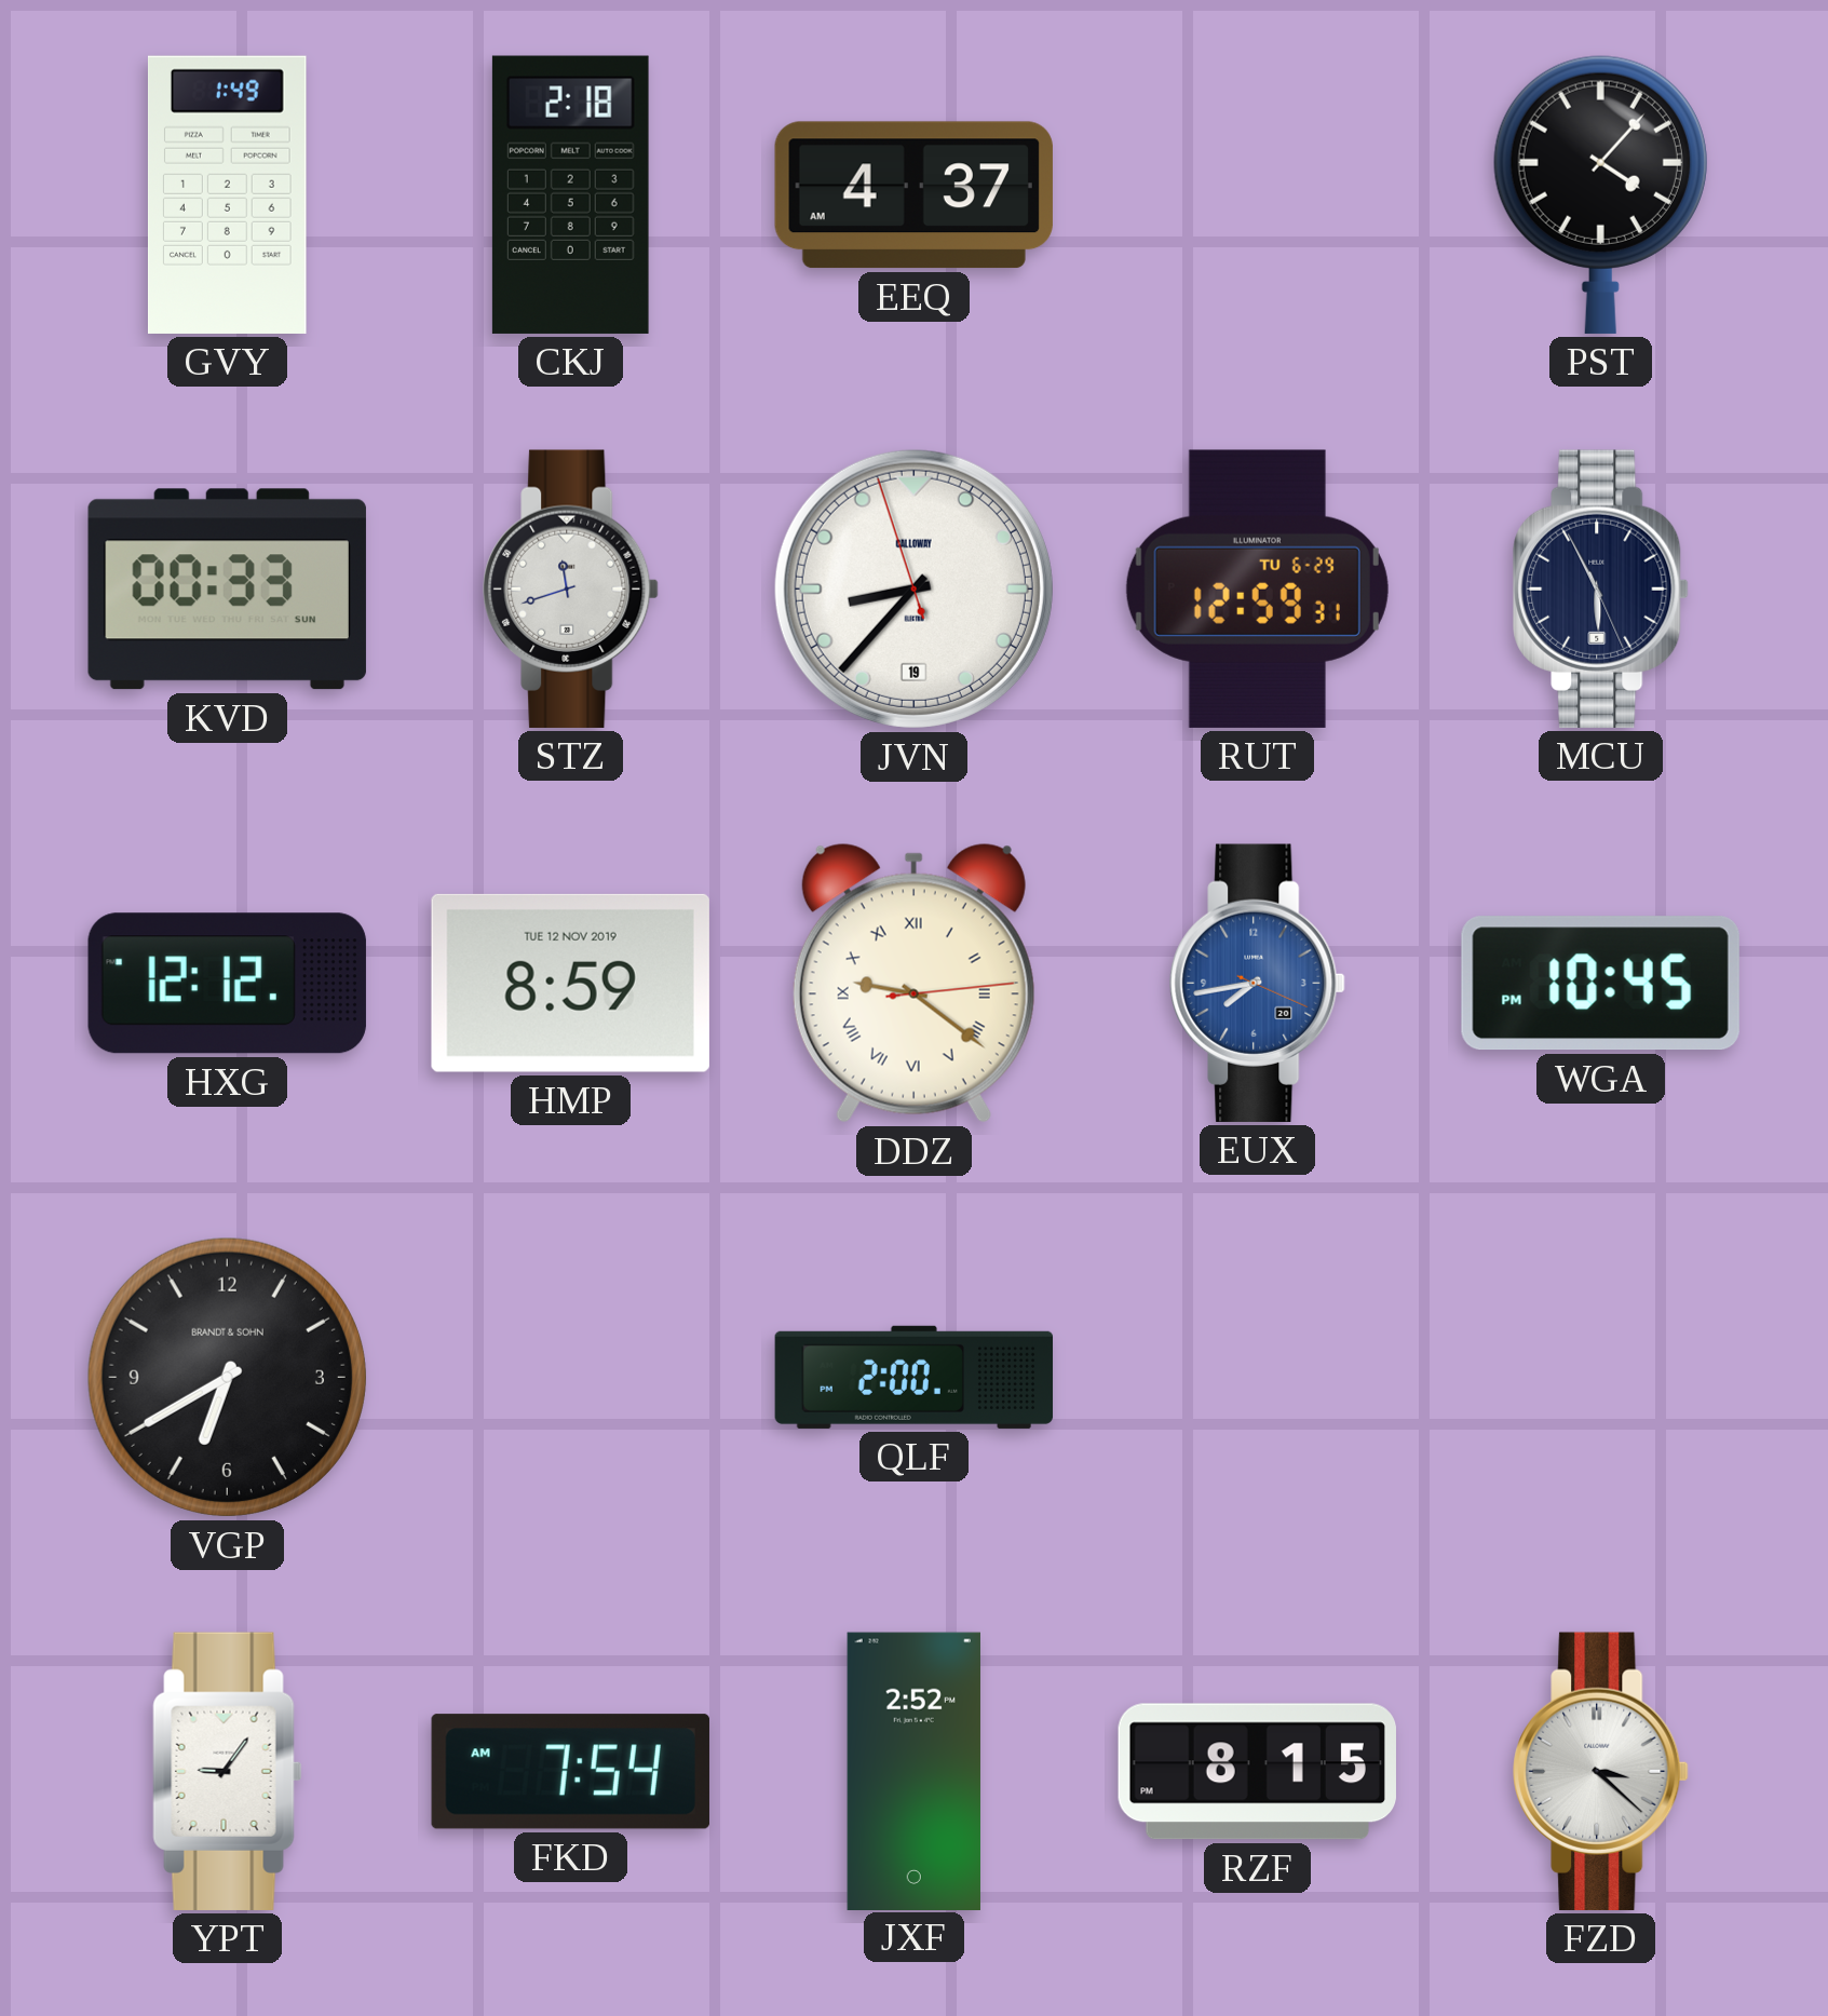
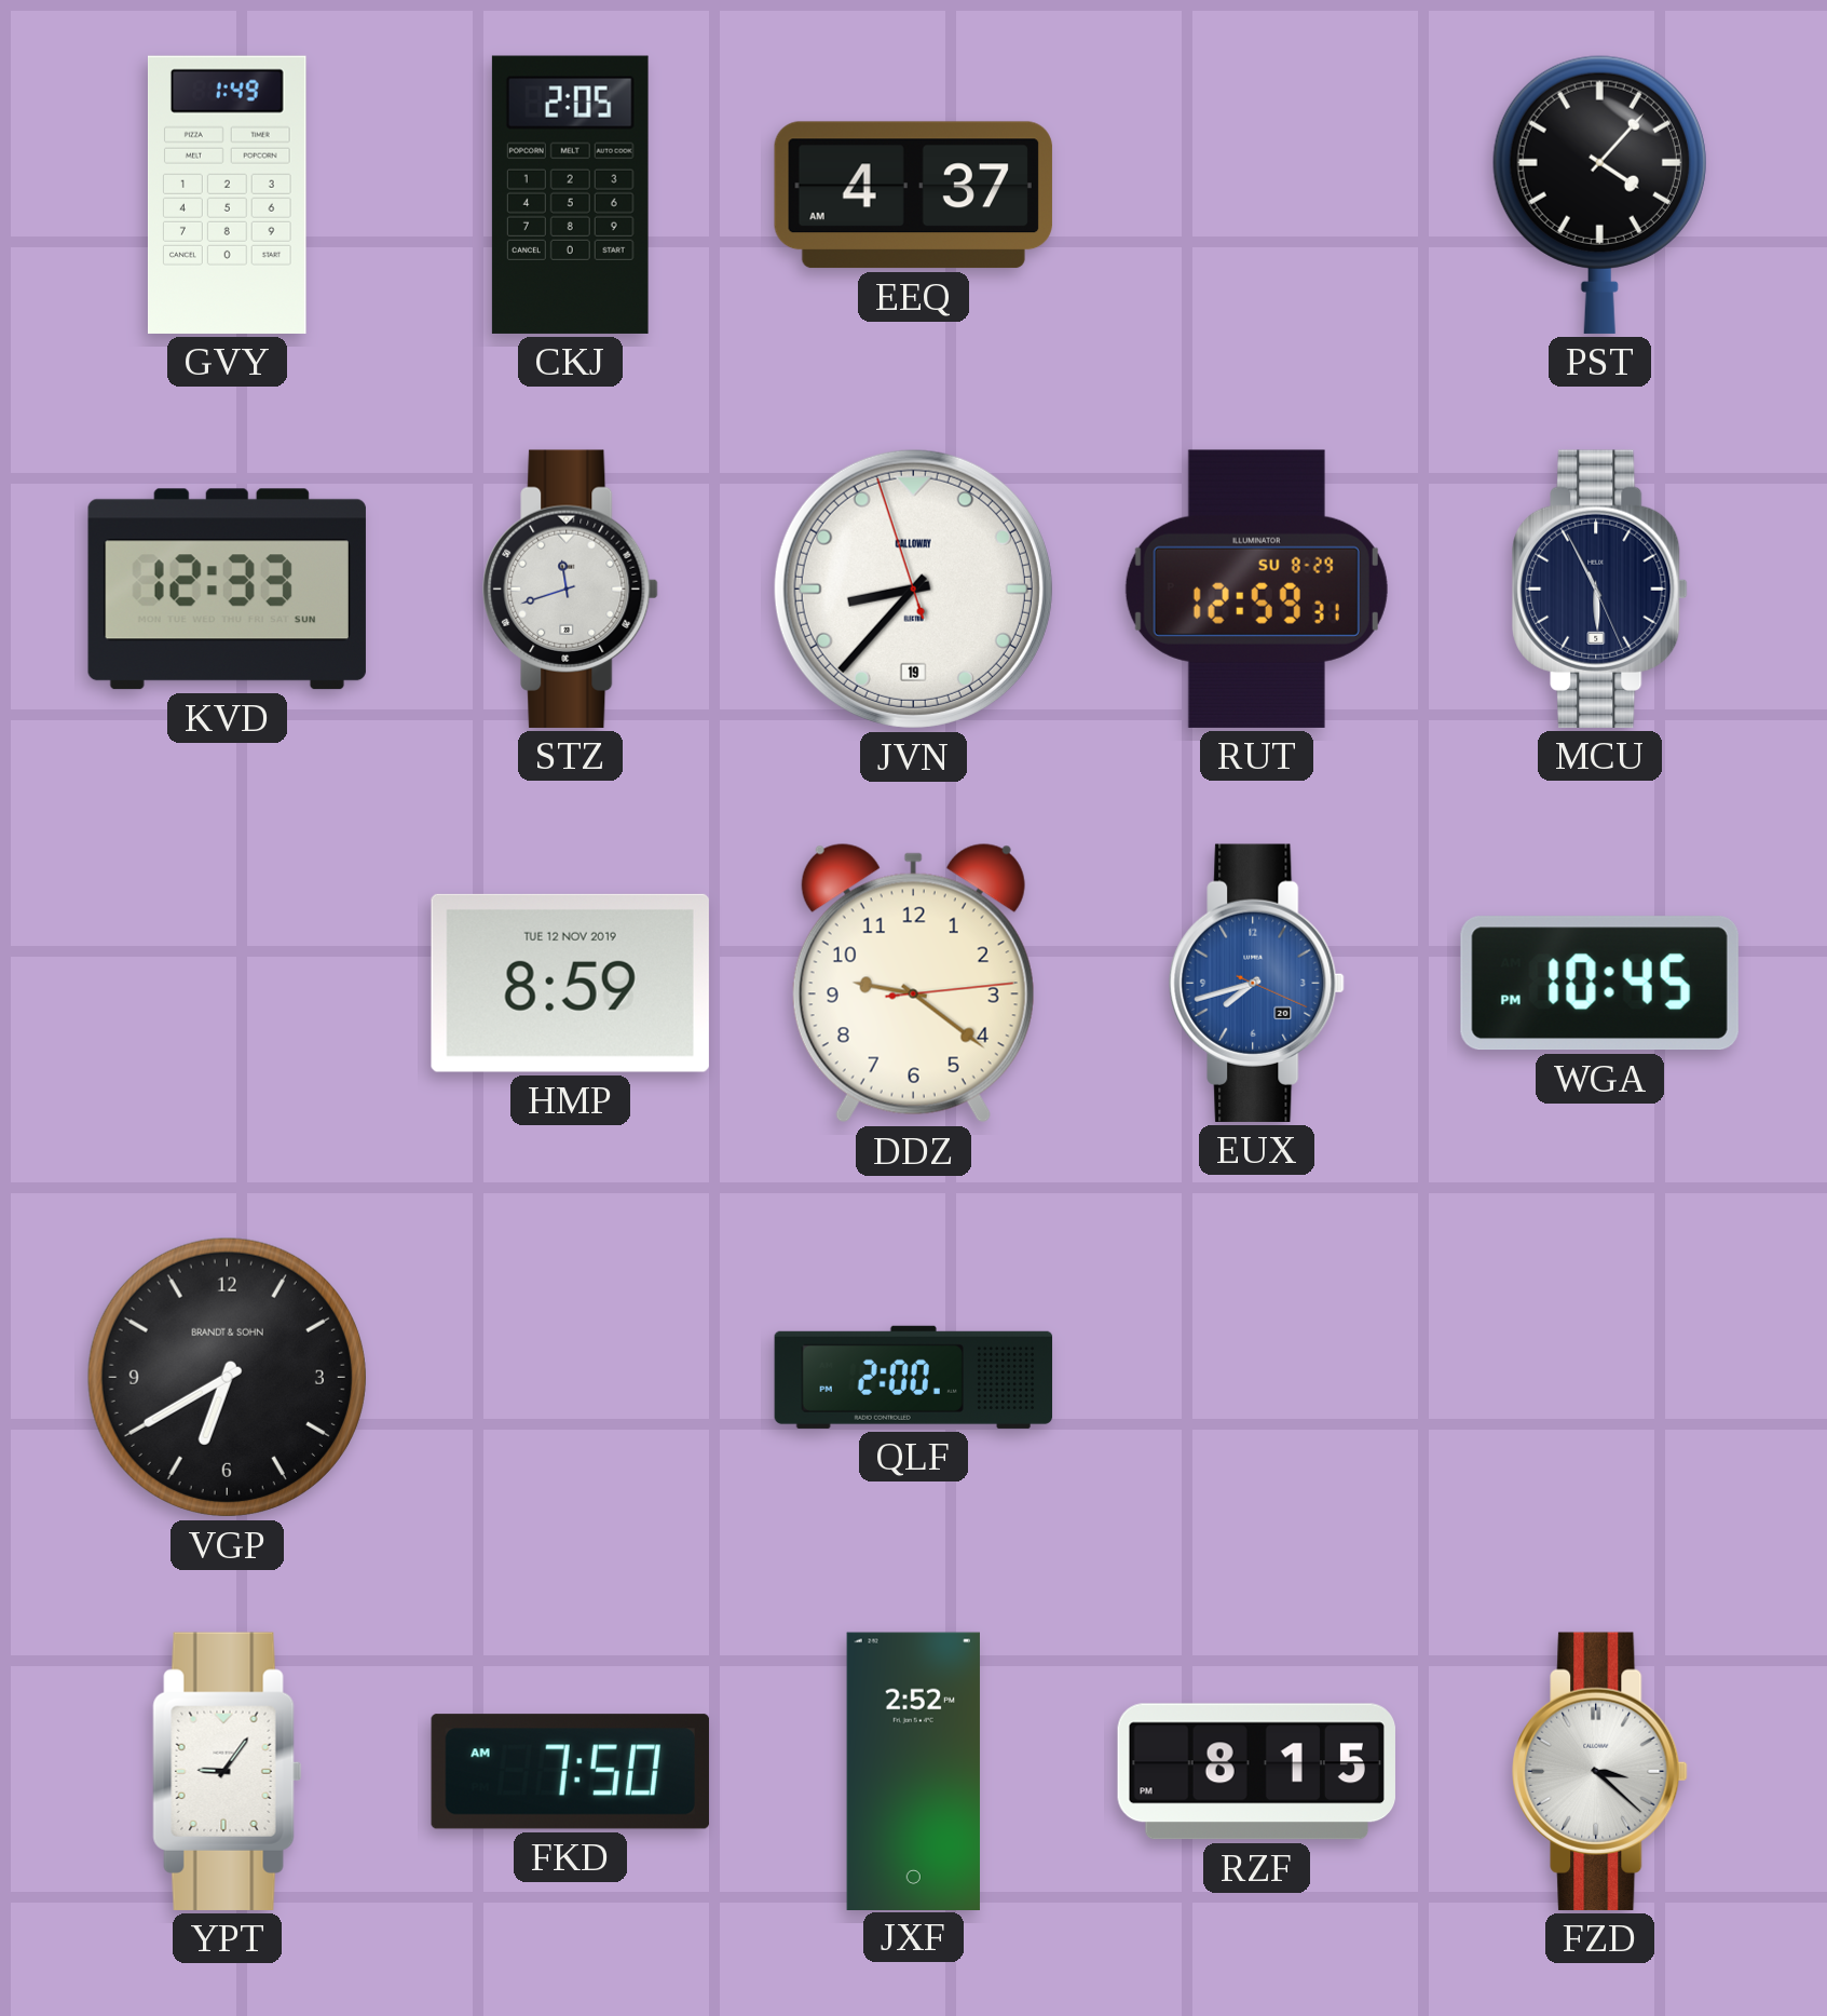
CKJ: 2:18 -> 2:05 (570, 194)
KVD: 00:33 -> 12:33 (227, 590)
RUT date: TU 6-29 -> SU 8-29 (1256, 588)
HXG: 12:12 -> none (227, 984)
DDZ numerals: Roman -> Arabic (913, 984)
EUX: 7:43 -> 7:42 (1257, 983)
FKD: 7:54 -> 7:50 (570, 1772)
